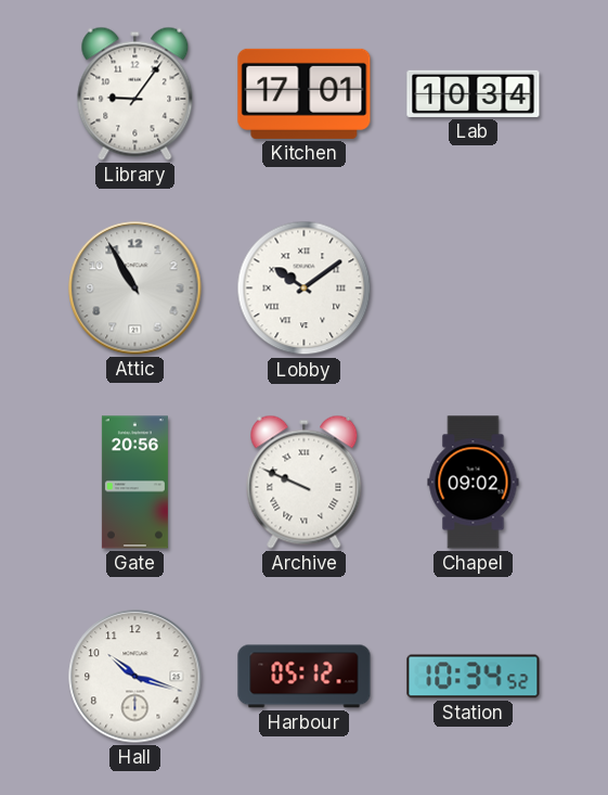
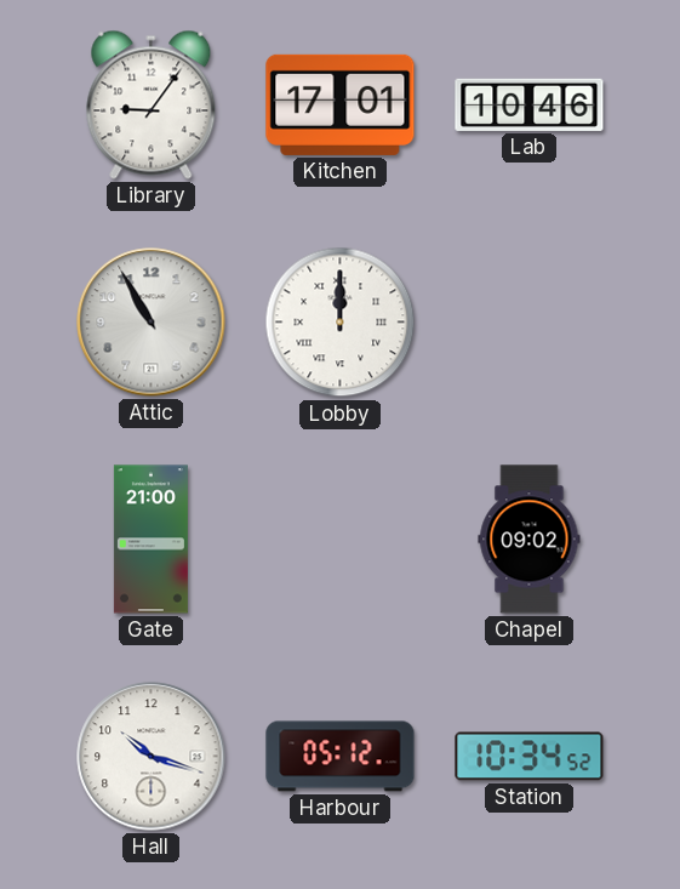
Lab: 10:34 -> 10:46 (530, 104)
Lobby: 10:09 -> 12:00 (341, 323)
Gate: 20:56 -> 21:00 (150, 540)
Archive: 9:49 -> none (305, 482)
